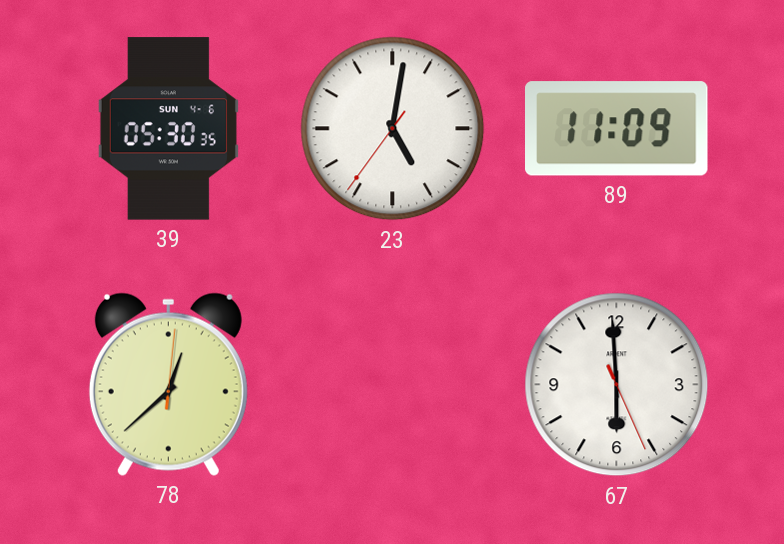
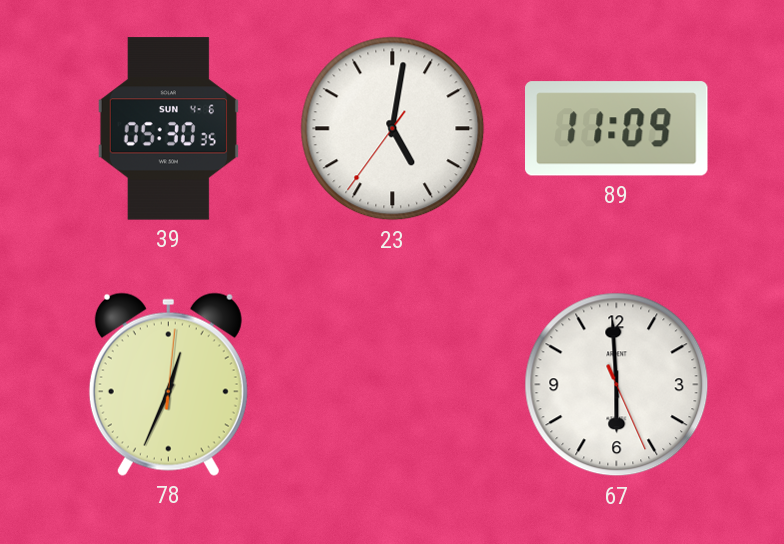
78: 12:38 -> 12:34 (168, 384)
